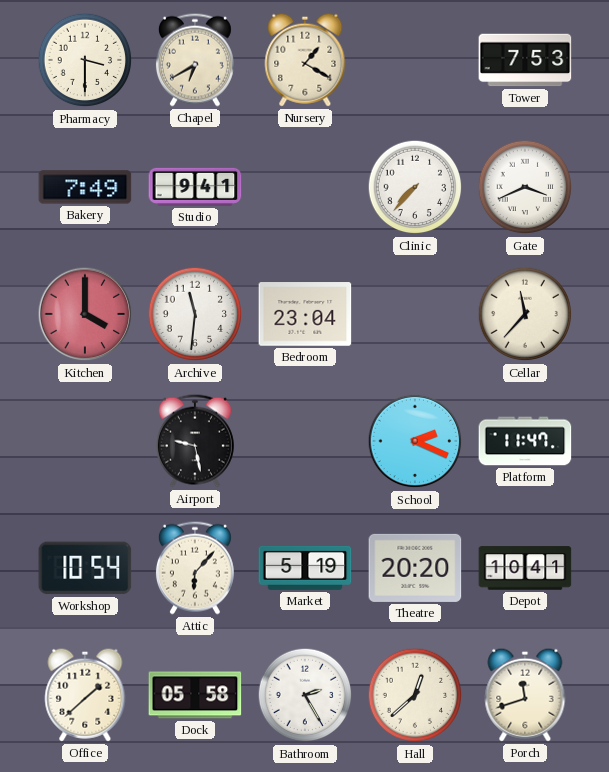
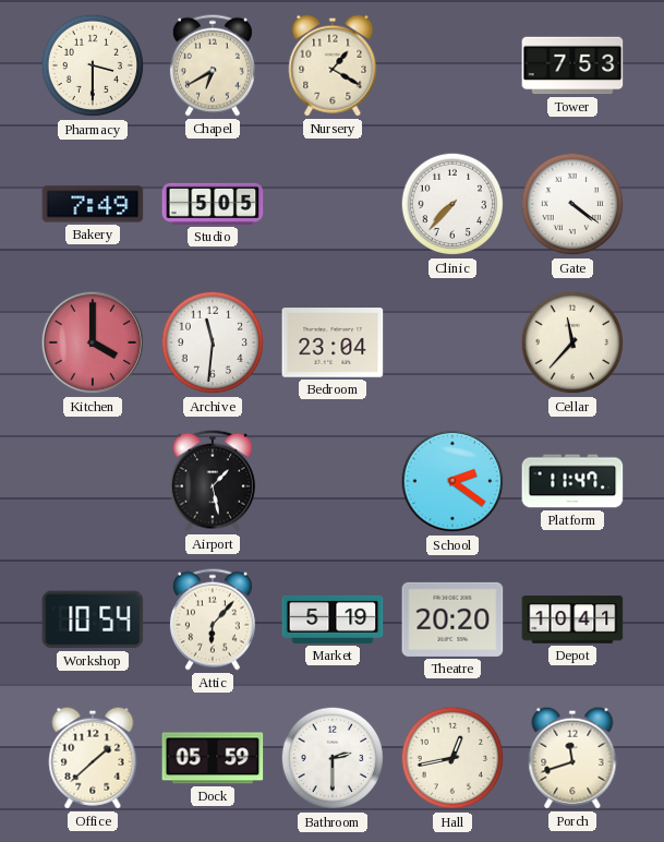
Studio: 9:41 -> 5:05 (213, 204)
Gate: 3:41 -> 4:21 (572, 204)
Airport: 9:28 -> 1:28 (213, 481)
School: 2:19 -> 2:21 (452, 481)
Dock: 05:58 -> 05:59 (213, 758)
Bathroom: 2:25 -> 2:30 (333, 758)
Hall: 12:38 -> 12:43 (452, 758)
